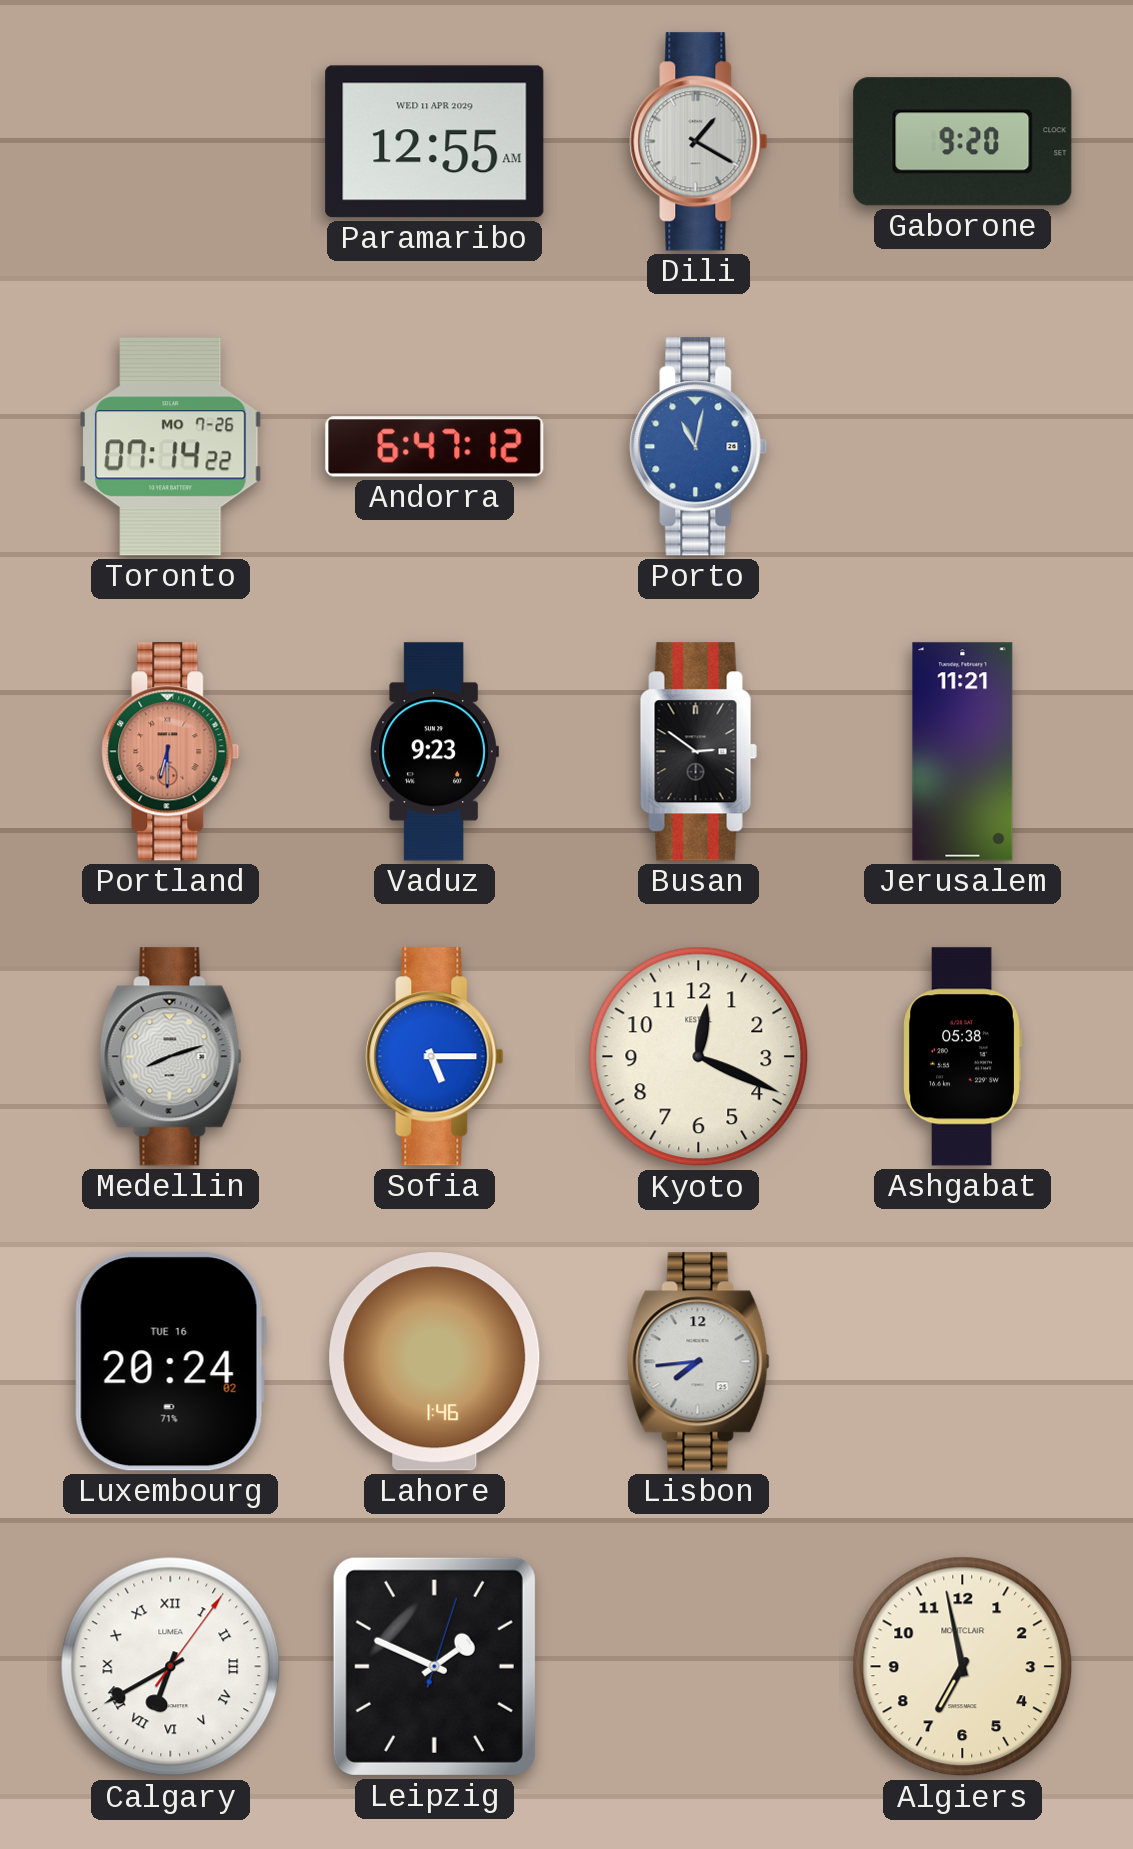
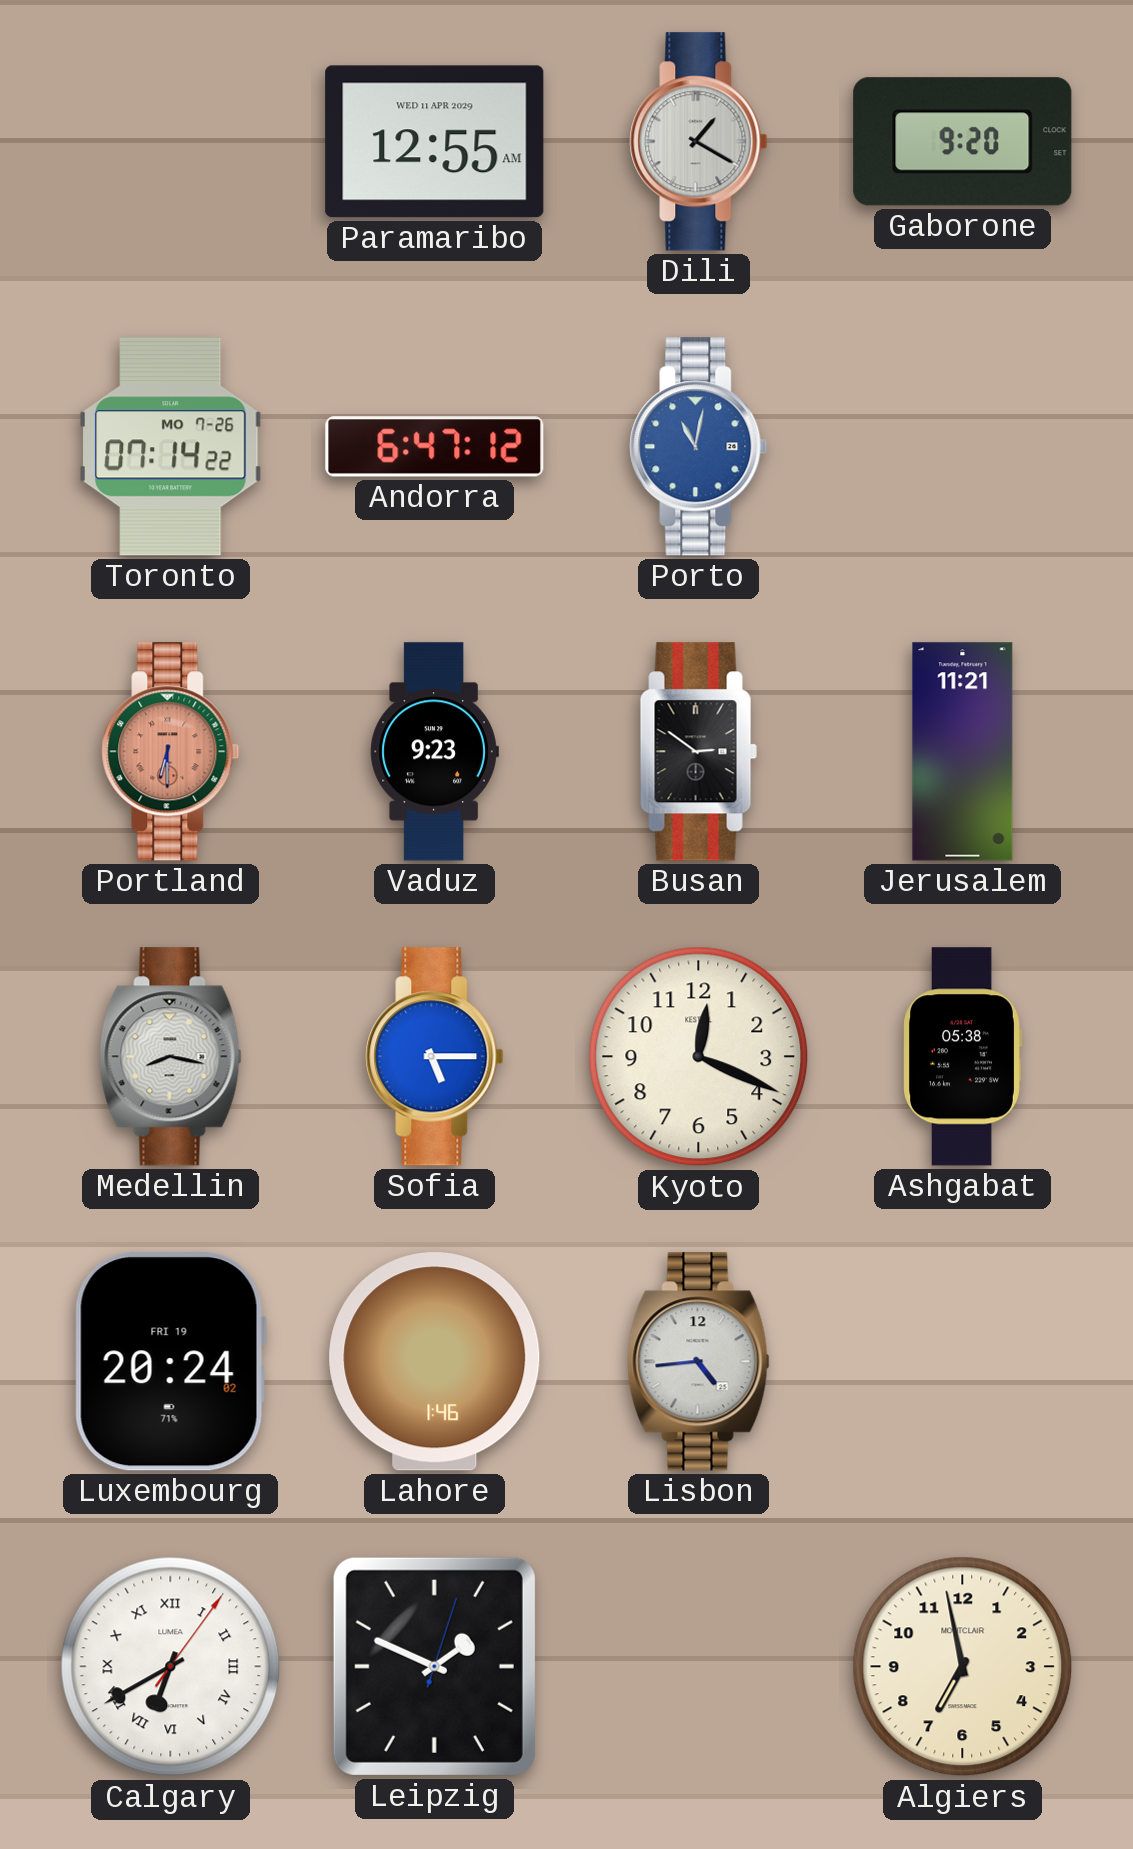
Medellin: 8:12 -> 8:17 (171, 1057)
Luxembourg date: TUE 16 -> FRI 19 (170, 1362)
Lisbon: 7:44 -> 4:44 (699, 1362)
